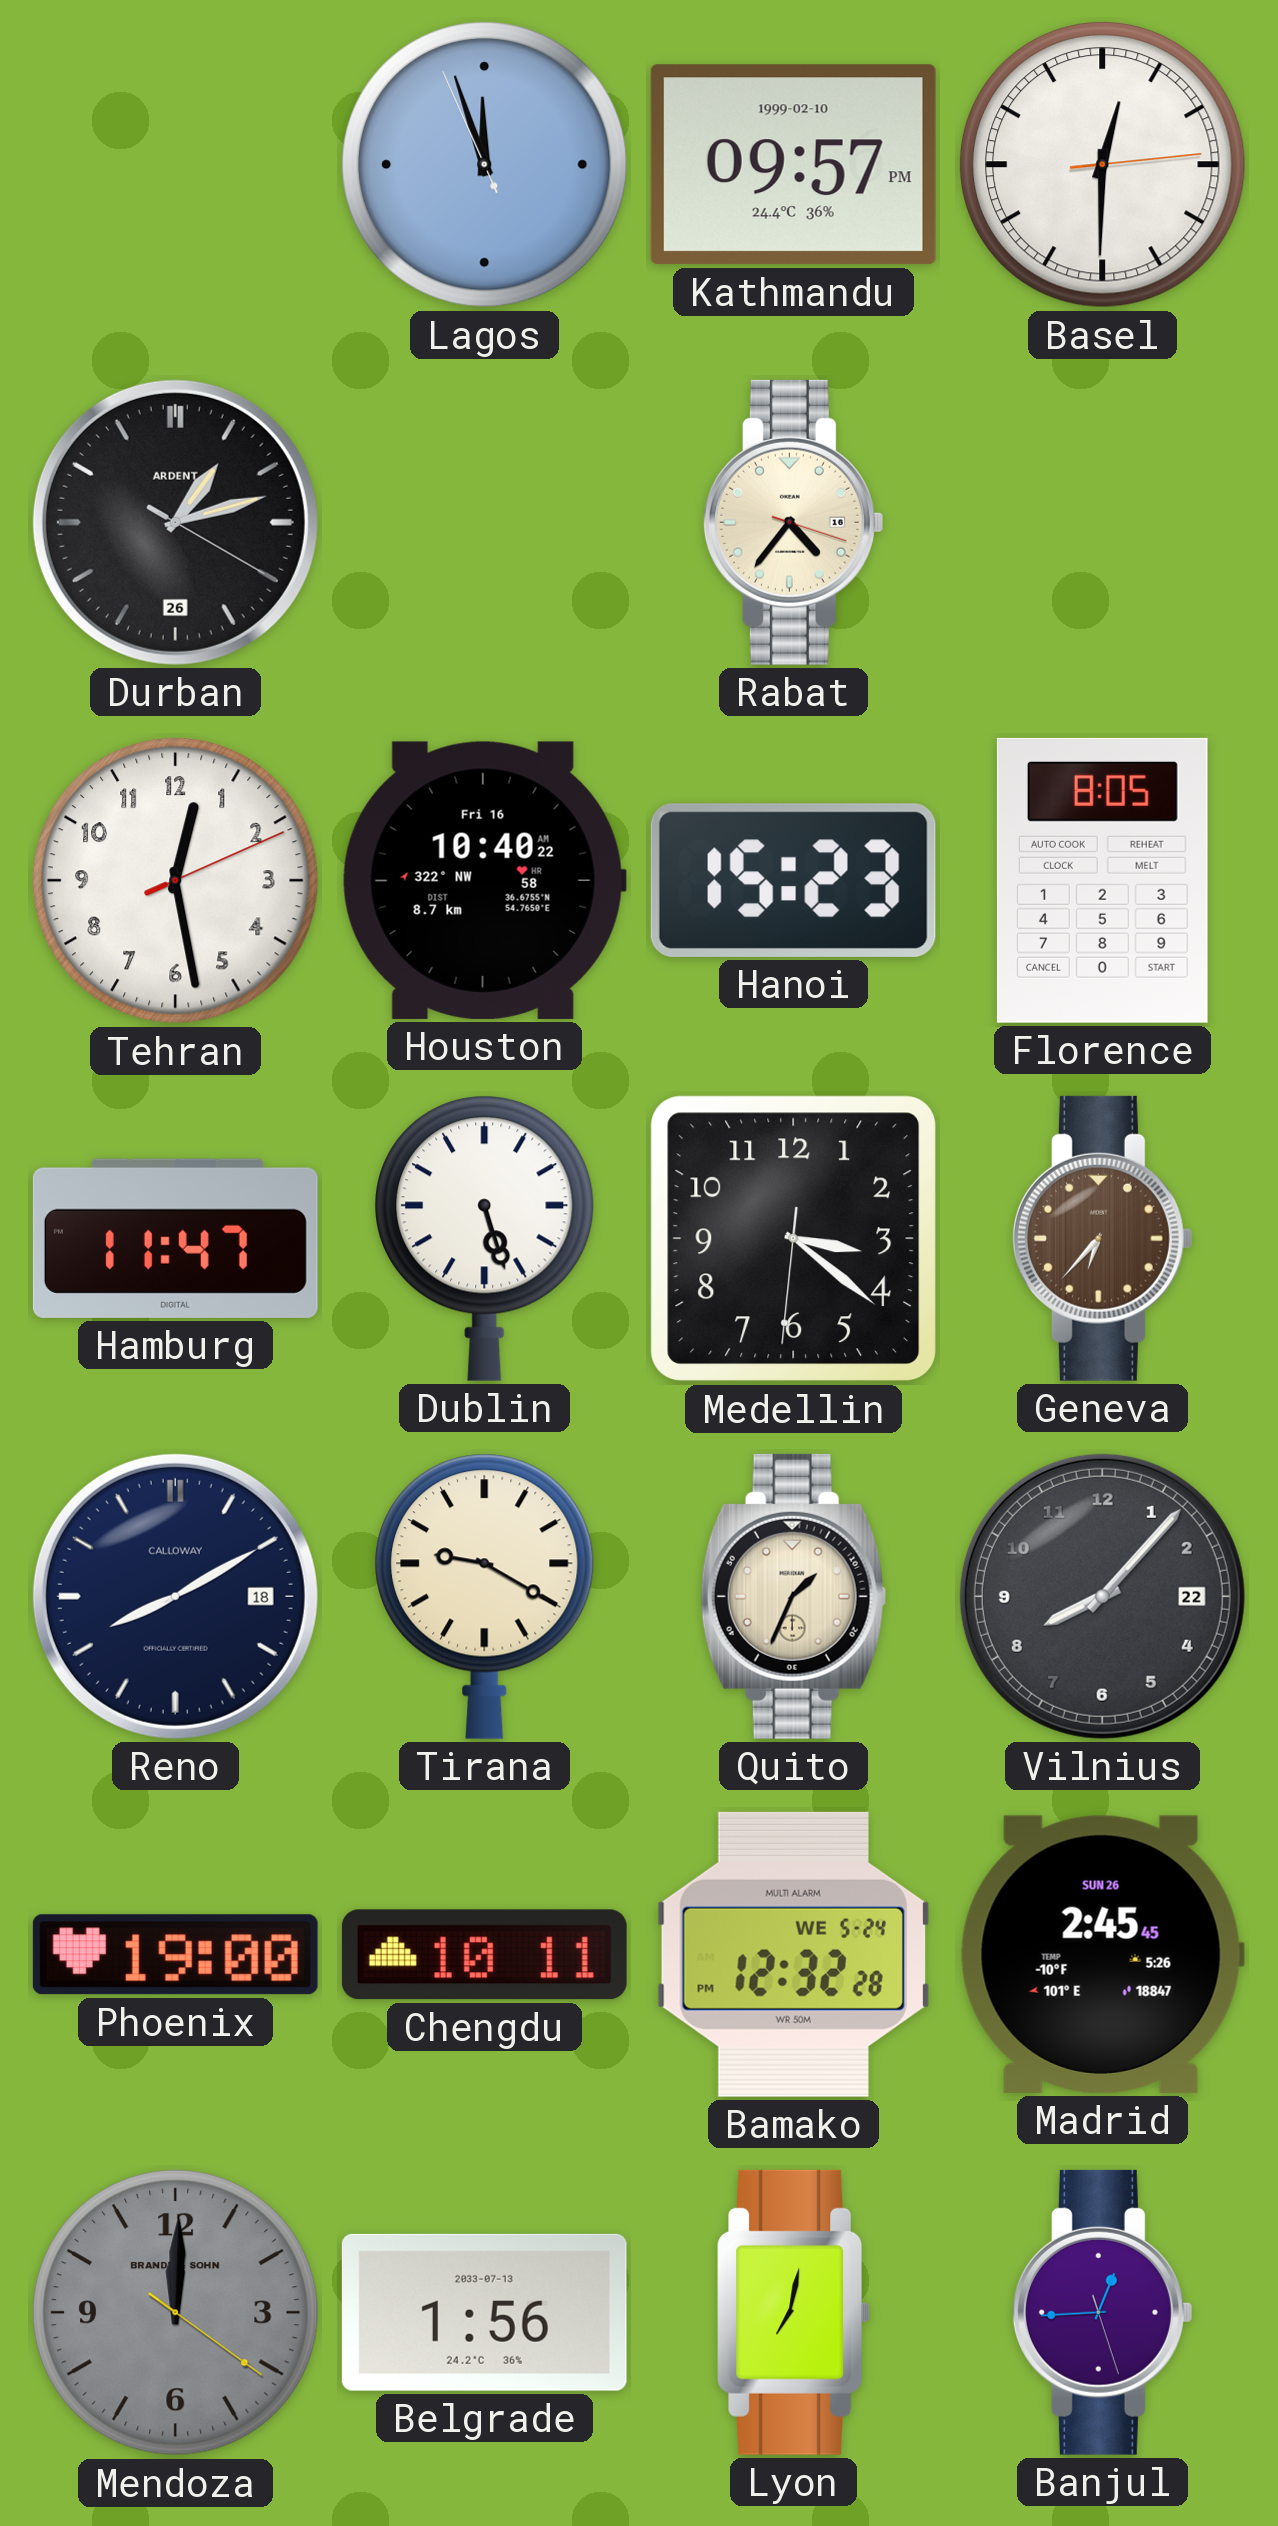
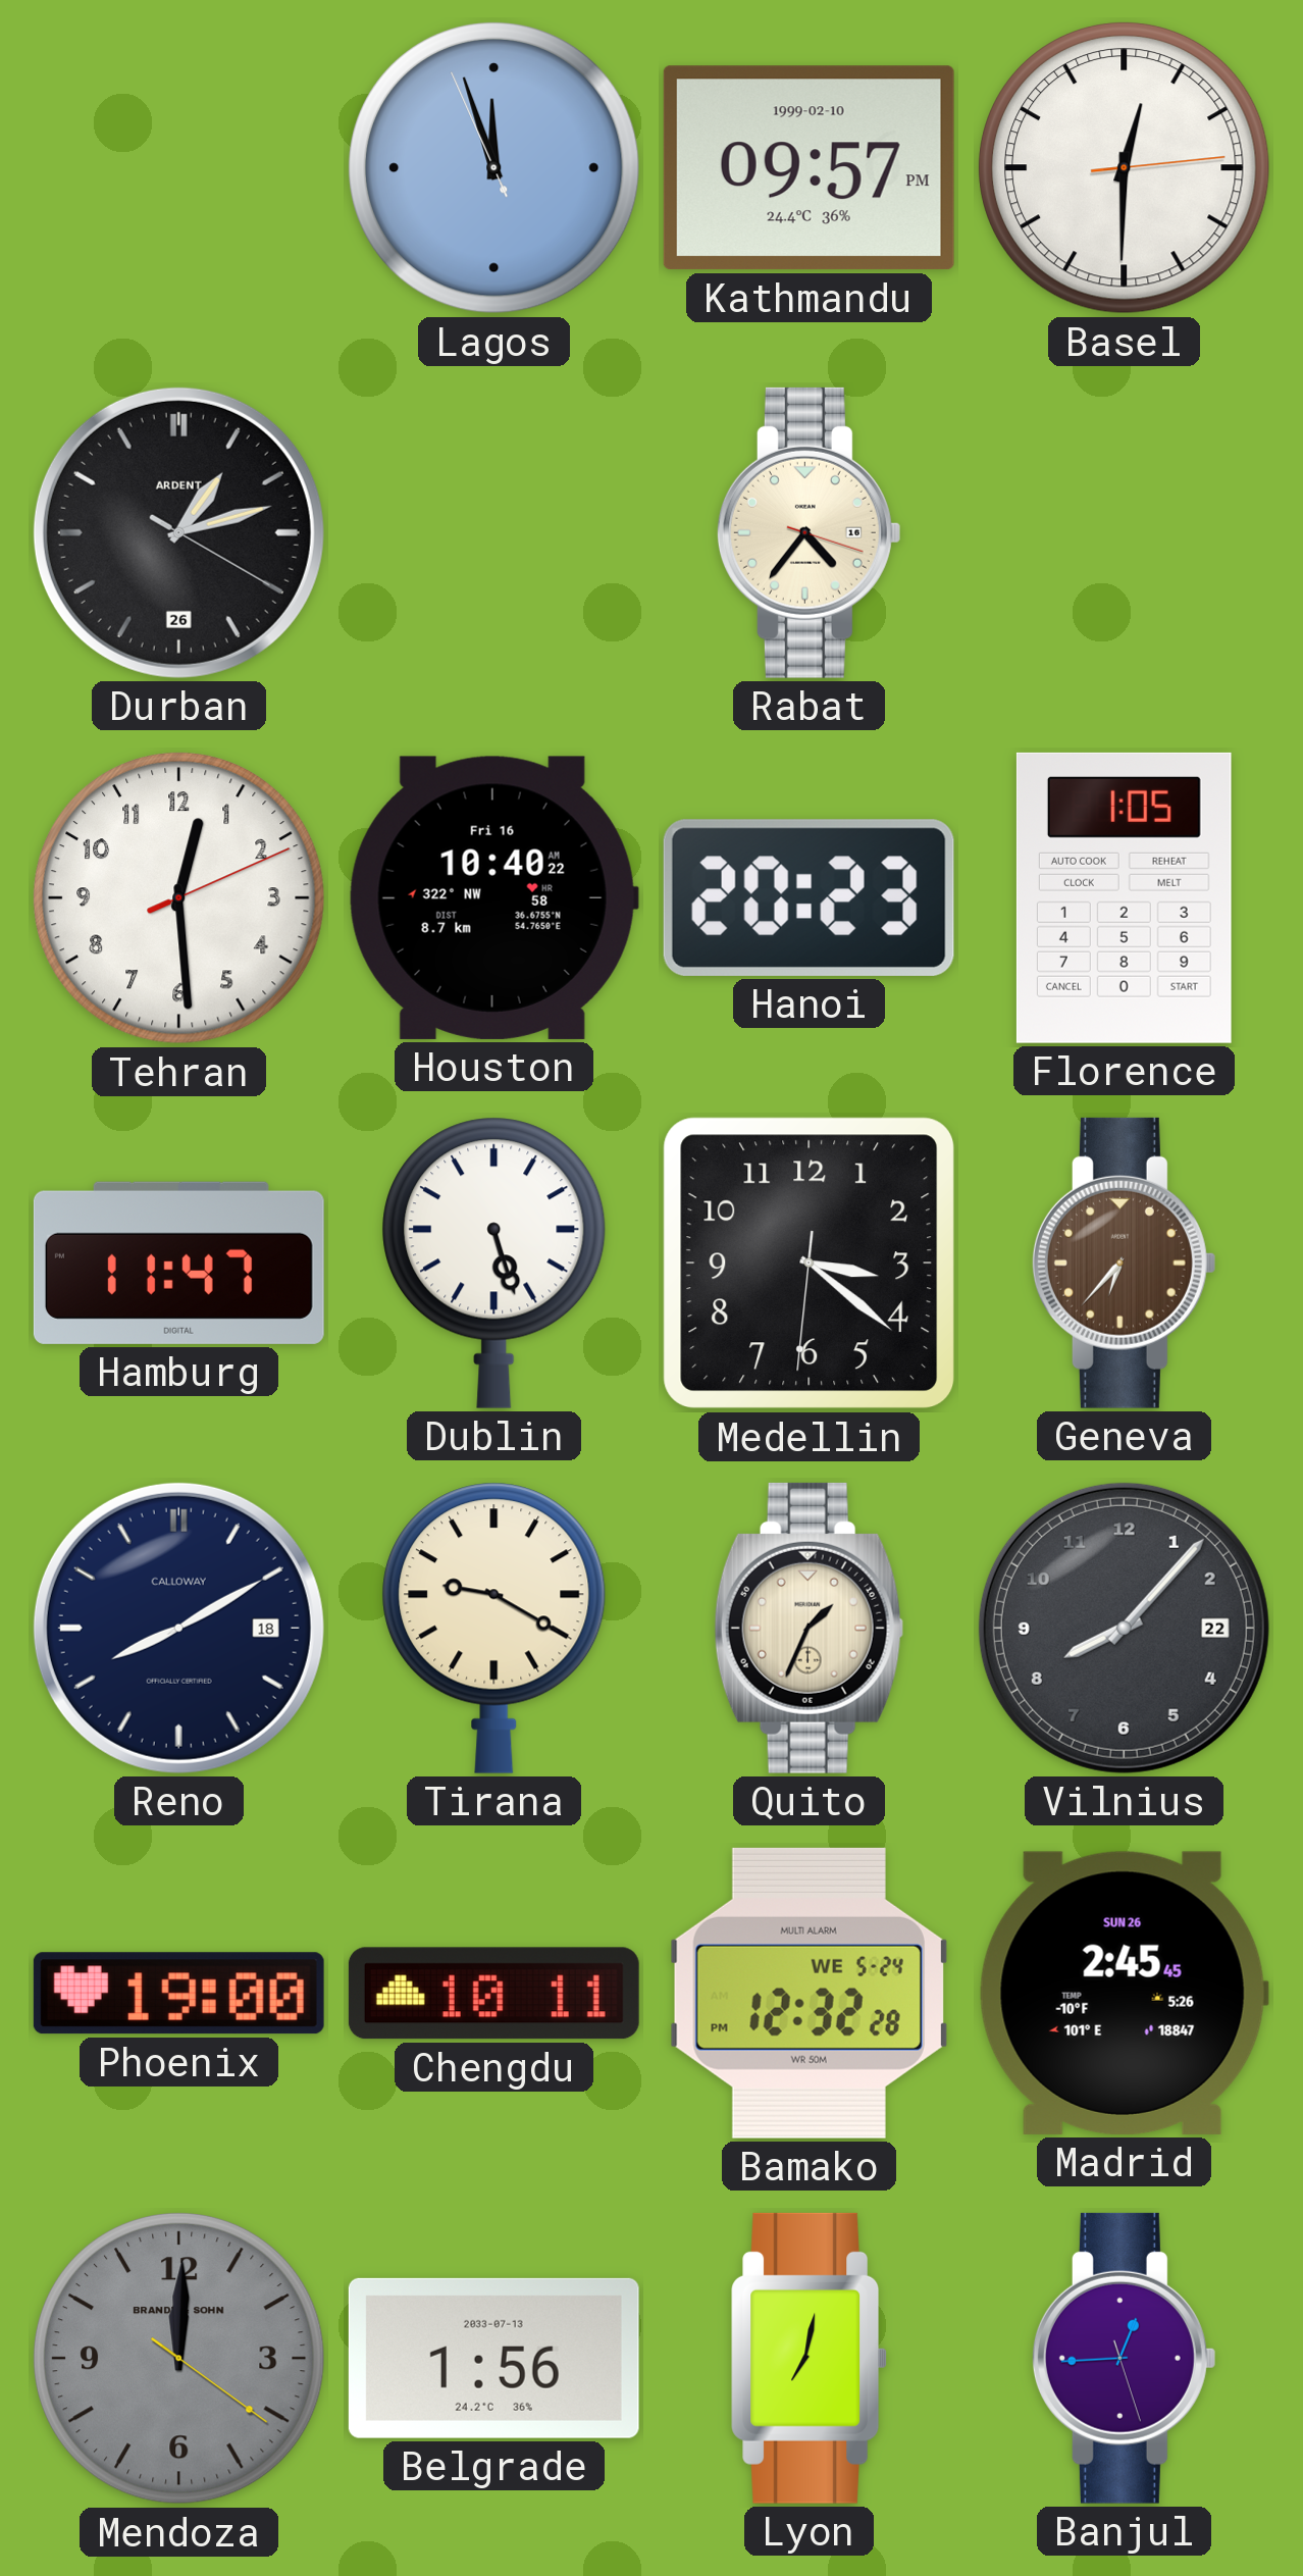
Tehran: 12:28 -> 12:29 (178, 897)
Hanoi: 15:23 -> 20:23 (809, 897)
Florence: 8:05 -> 1:05 (1124, 897)
